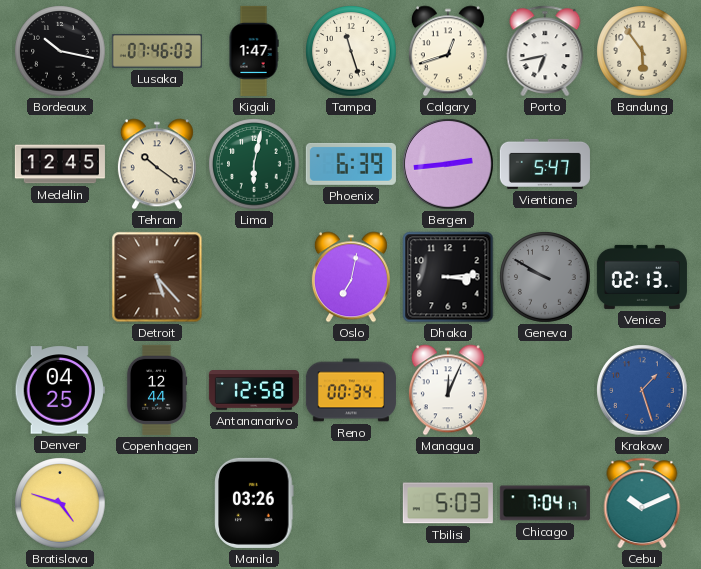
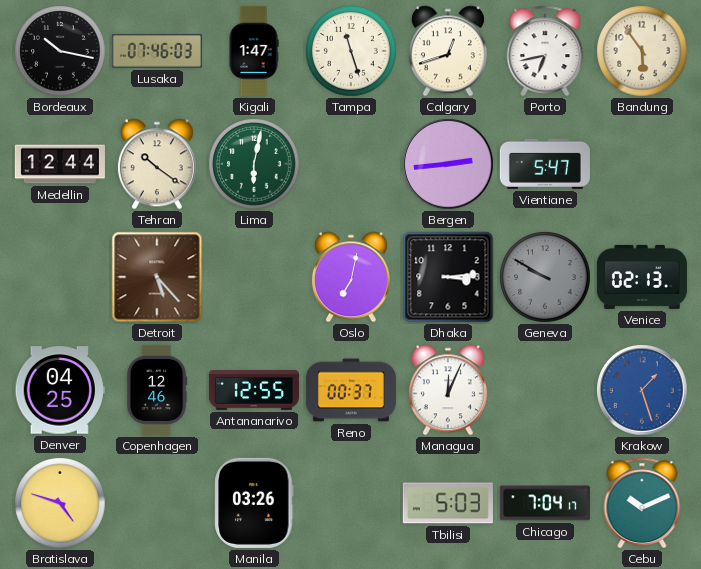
Medellin: 12:45 -> 12:44 (60, 164)
Phoenix: 6:39 -> none (351, 164)
Copenhagen: 12:44 -> 12:46 (157, 390)
Antananarivo: 12:58 -> 12:55 (254, 390)
Reno: 00:34 -> 00:37 (351, 390)
